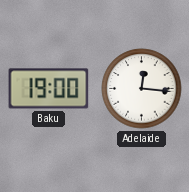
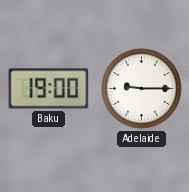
Adelaide: 12:16 -> 9:15 (142, 89)
